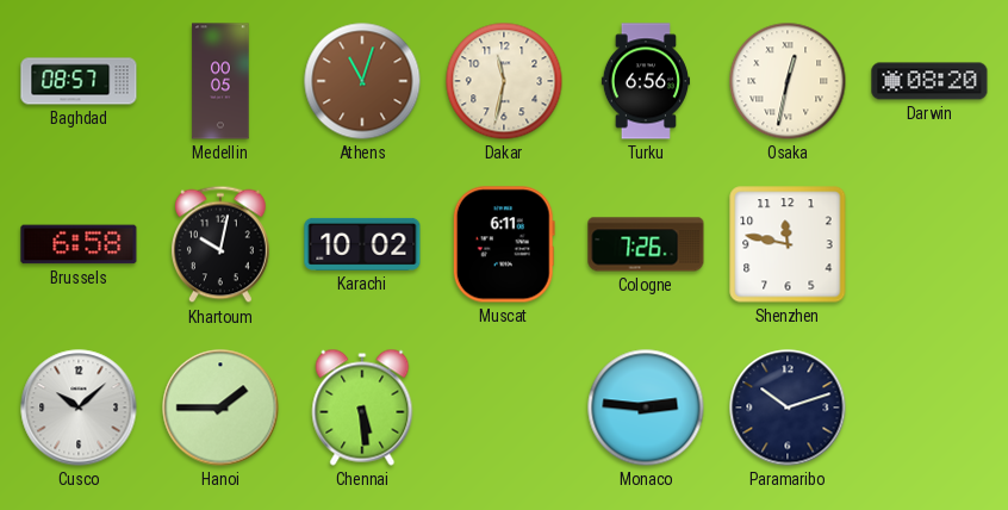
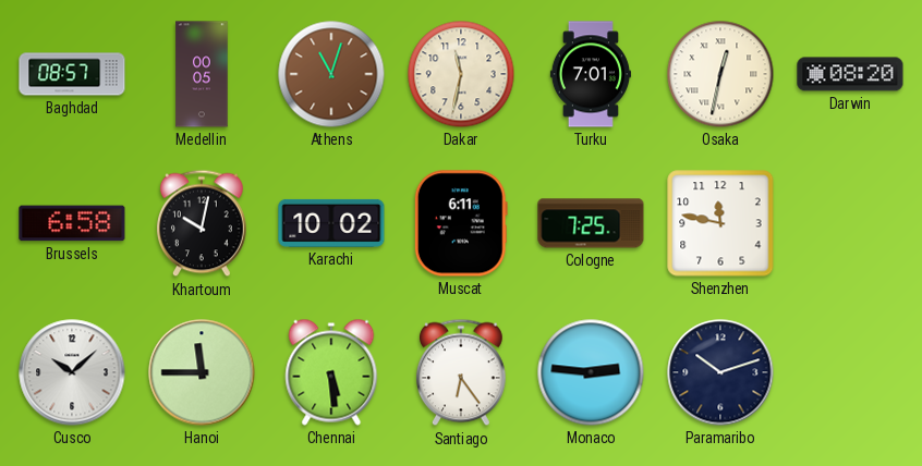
Turku: 6:56 -> 7:01 (590, 74)
Cologne: 7:26 -> 7:25 (591, 223)
Hanoi: 1:45 -> 11:45 (202, 372)
Santiago: none -> 6:24 (462, 372)
